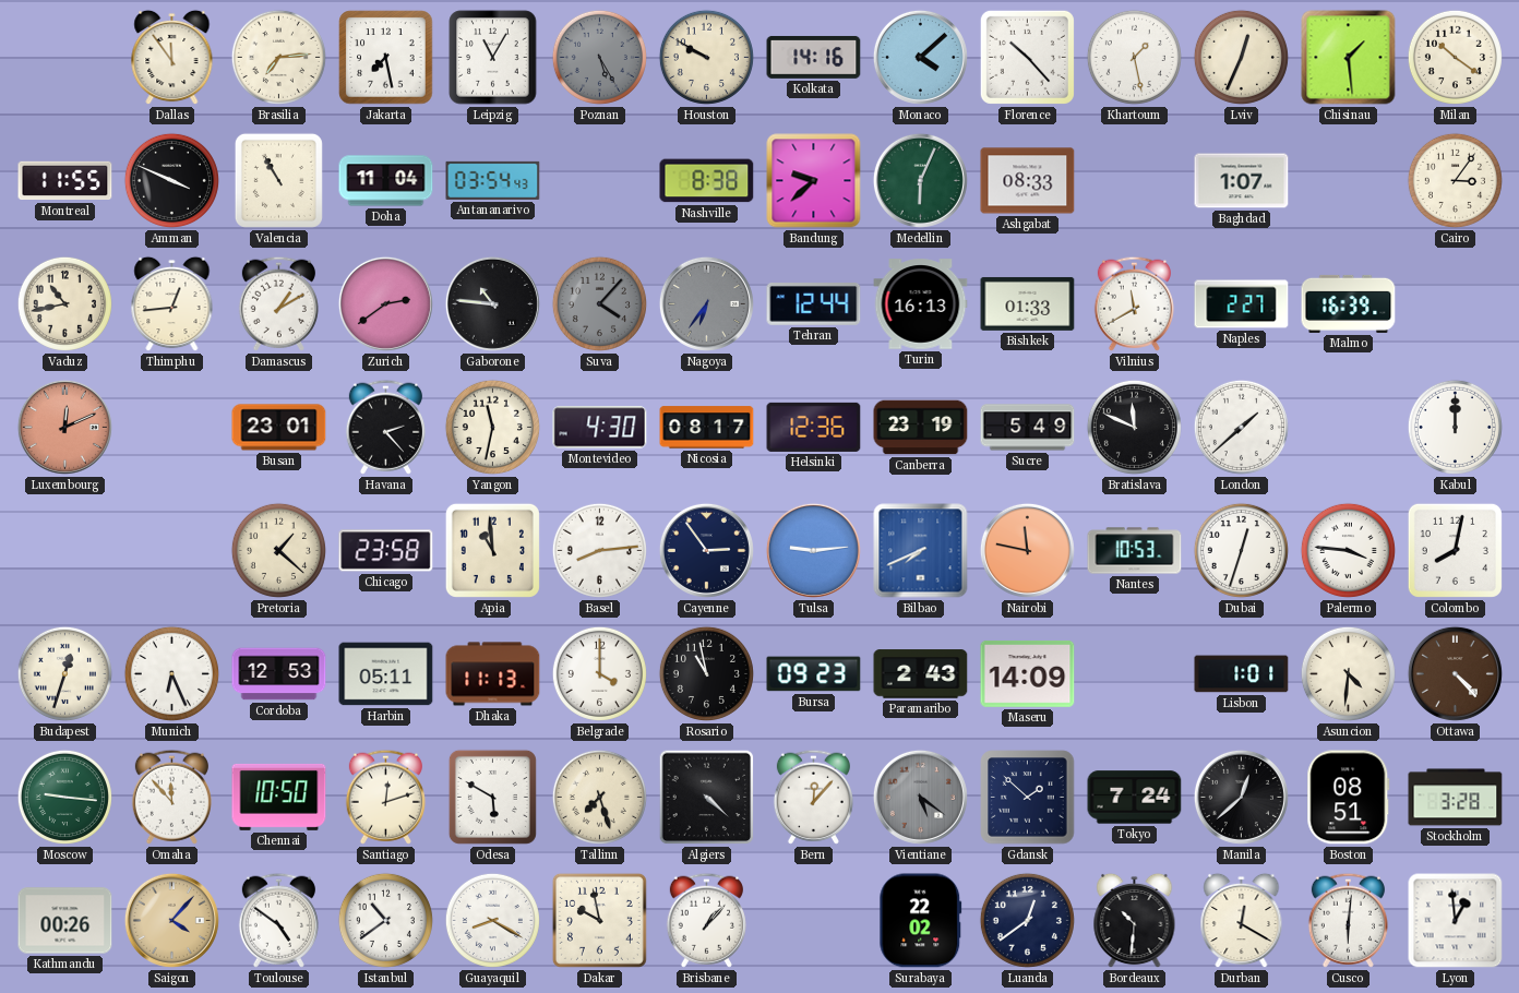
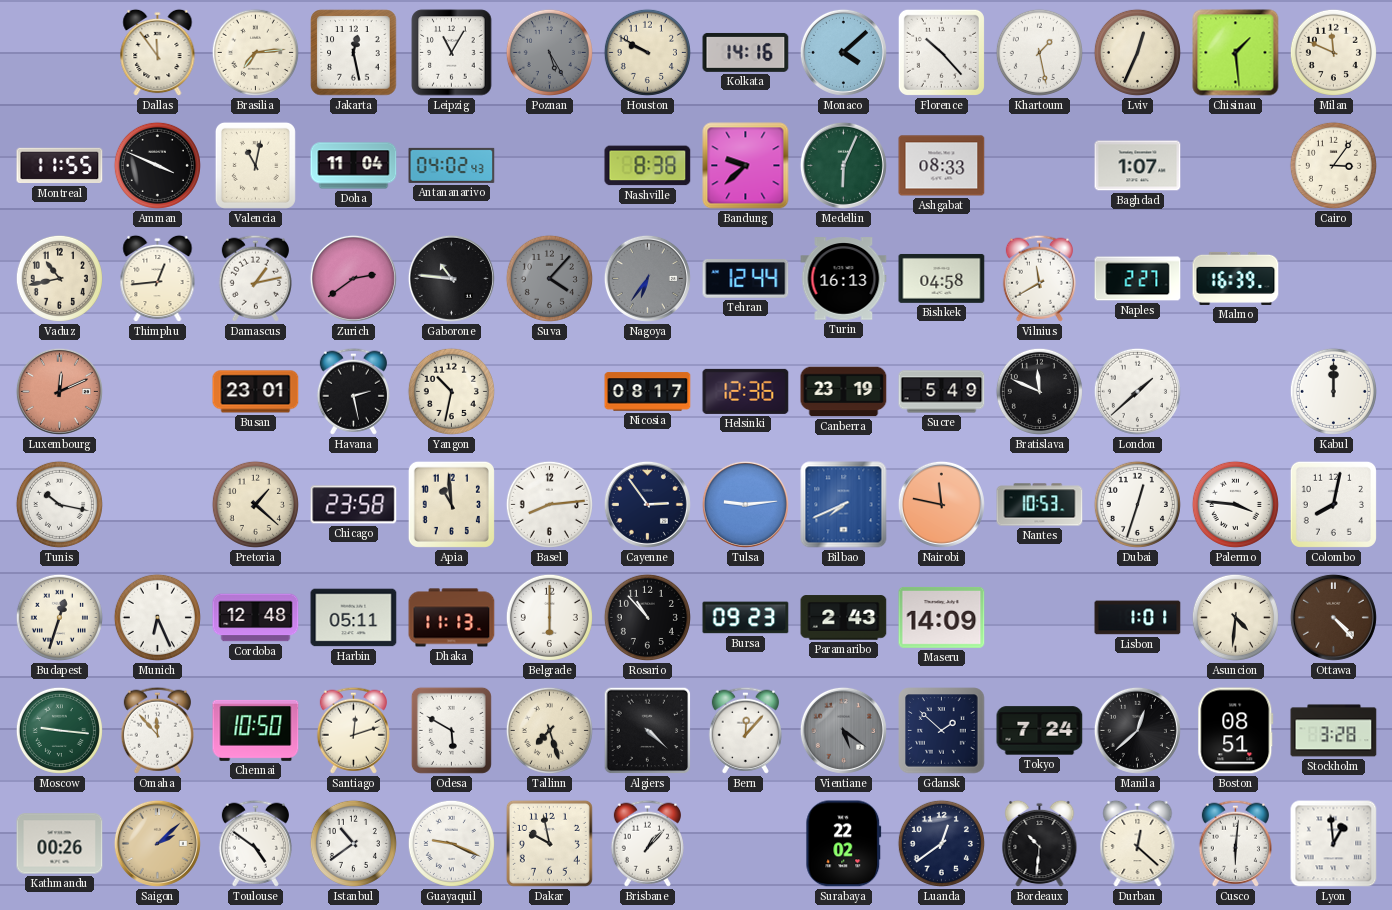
Jakarta: 7:28 -> 12:28 (354, 53)
Milan: 10:21 -> 11:49 (1333, 52)
Valencia: 10:55 -> 11:02 (255, 165)
Antananarivo: 03:54 -> 04:02 (452, 165)
Damascus: 1:10 -> 1:13 (255, 278)
Bishkek: 01:33 -> 04:58 (942, 278)
Havana: 2:23 -> 2:28 (353, 391)
Yangon: 11:32 -> 10:32 (451, 391)
Montevideo: 4:30 -> none (600, 428)
Tunis: none -> 10:17 (59, 504)
Cordoba: 12:53 -> 12:48 (256, 618)
Belgrade: 4:00 -> 6:00 (549, 617)
Rosario: 10:58 -> 10:53 (647, 617)
Saigon: 4:07 -> 2:08 (157, 843)
Guayaquil: 8:20 -> 9:19 (451, 843)
Durban: 12:20 -> 12:22 (1138, 844)
